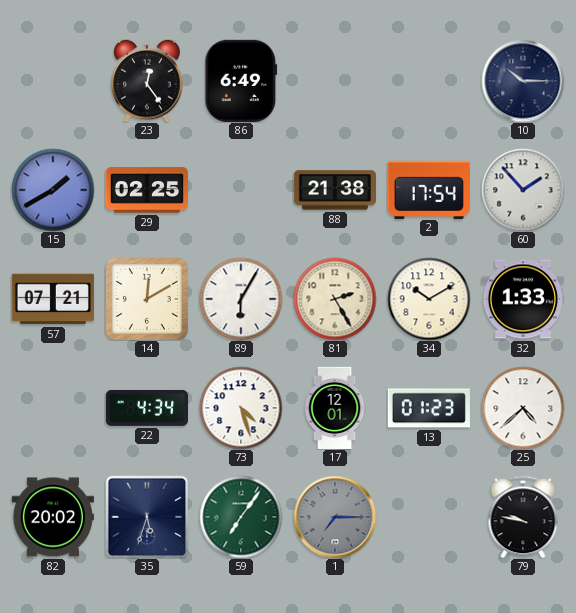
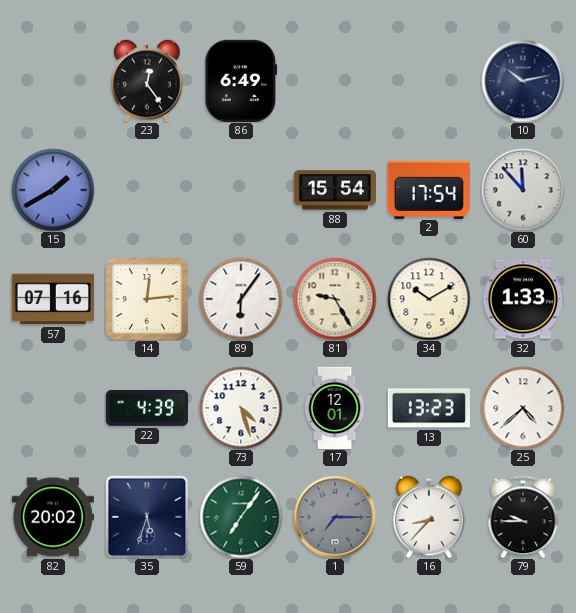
10: 10:15 -> 10:13 (523, 81)
29: 02:25 -> none (147, 190)
88: 21:38 -> 15:54 (334, 190)
60: 1:53 -> 11:53 (523, 190)
57: 07:21 -> 07:16 (53, 299)
14: 12:10 -> 12:14 (147, 299)
89: 6:05 -> 6:06 (241, 299)
81: 2:25 -> 9:25 (335, 299)
22: 4:34 -> 4:39 (146, 408)
13: 01:23 -> 13:23 (429, 408)
16: none -> 8:37 (429, 517)
79: 9:47 -> 9:45 (523, 517)
